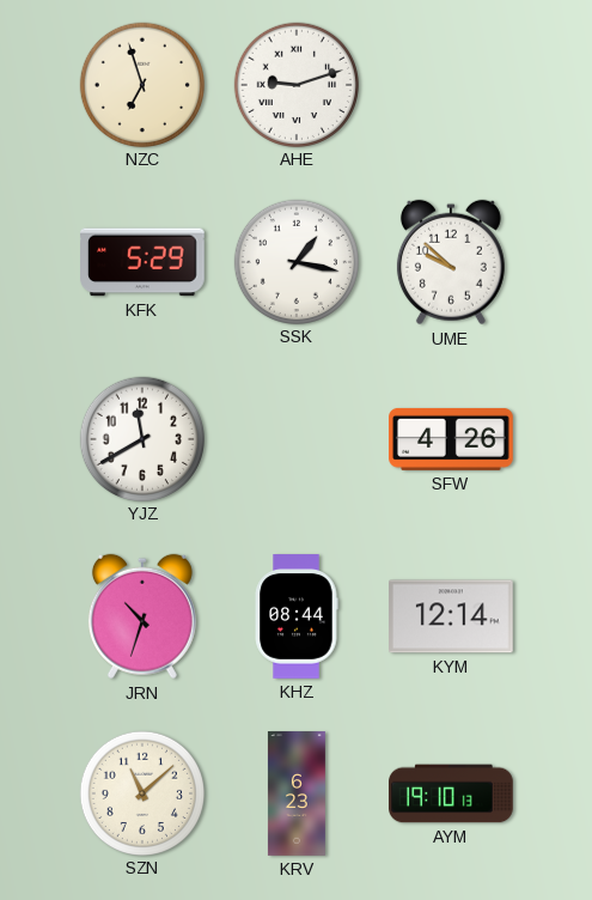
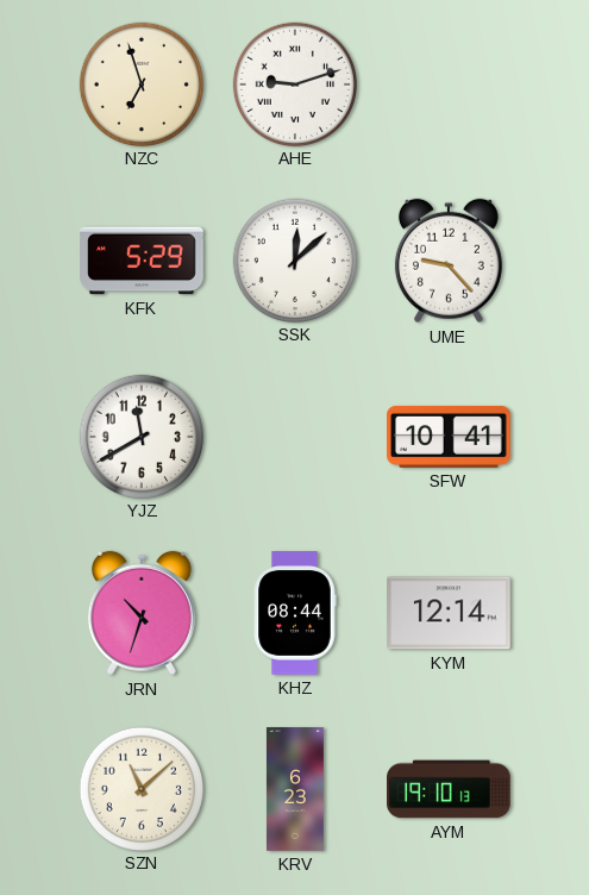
SSK: 1:17 -> 12:08 (294, 259)
UME: 9:52 -> 9:23 (449, 261)
SFW: 4:26 -> 10:41 (449, 437)
